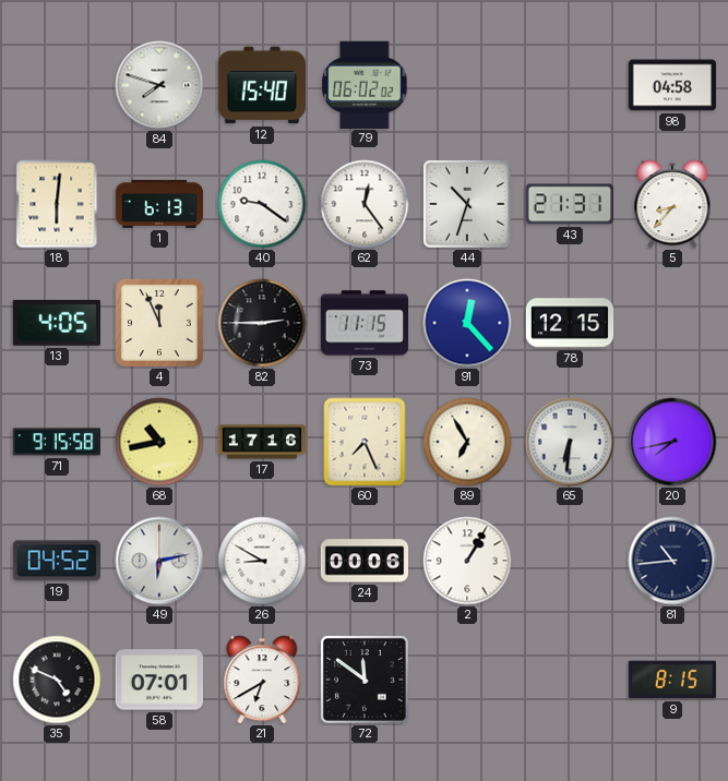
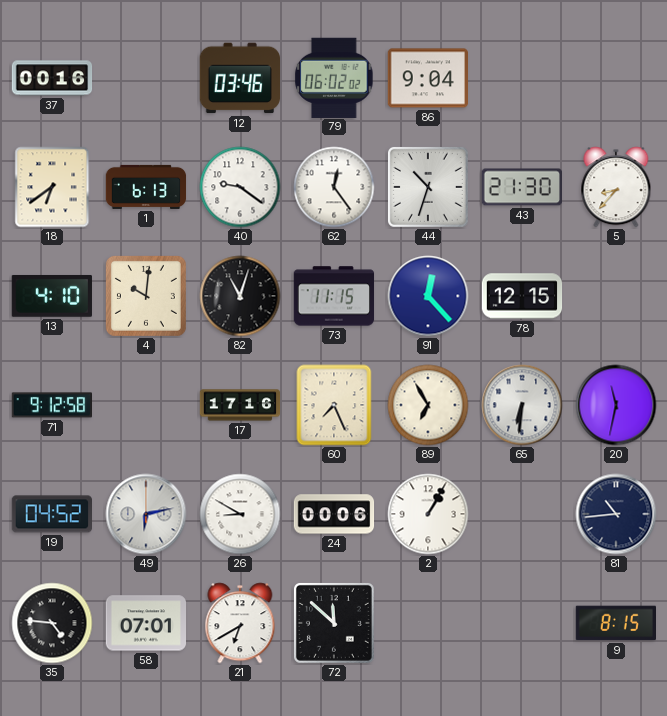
37: none -> 00:16 (52, 78)
84: 7:48 -> none (159, 85)
12: 15:40 -> 03:46 (239, 78)
86: none -> 9:04 (427, 78)
98: 04:58 -> none (672, 85)
18: 6:01 -> 6:39 (52, 187)
43: 21:31 -> 21:30 (521, 187)
13: 4:05 -> 4:10 (52, 296)
4: 11:56 -> 10:01 (146, 296)
82: 2:45 -> 11:03 (240, 296)
71: 9:15 -> 9:12 (51, 405)
68: 10:43 -> none (159, 442)
20: 7:43 -> 11:32 (616, 405)
35: 4:49 -> 4:46 (52, 623)
72: 11:51 -> 11:52 (334, 623)
